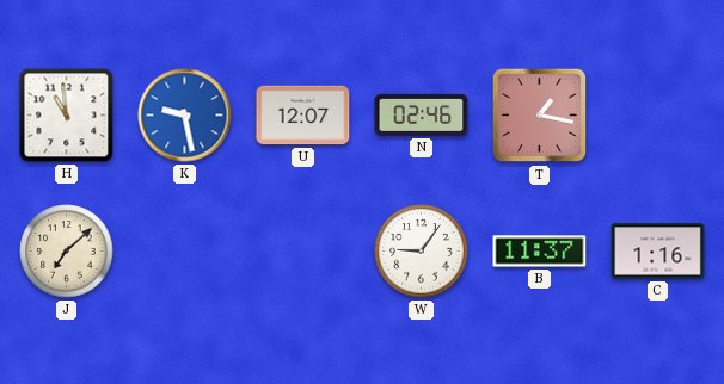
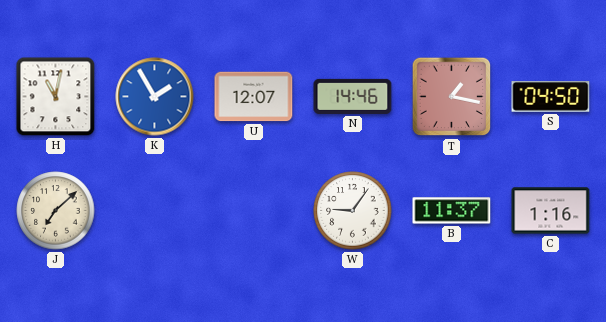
H: 10:59 -> 11:02 (56, 97)
K: 9:28 -> 1:55 (155, 97)
N: 02:46 -> 14:46 (353, 96)
S: none -> 04:50 (551, 97)
